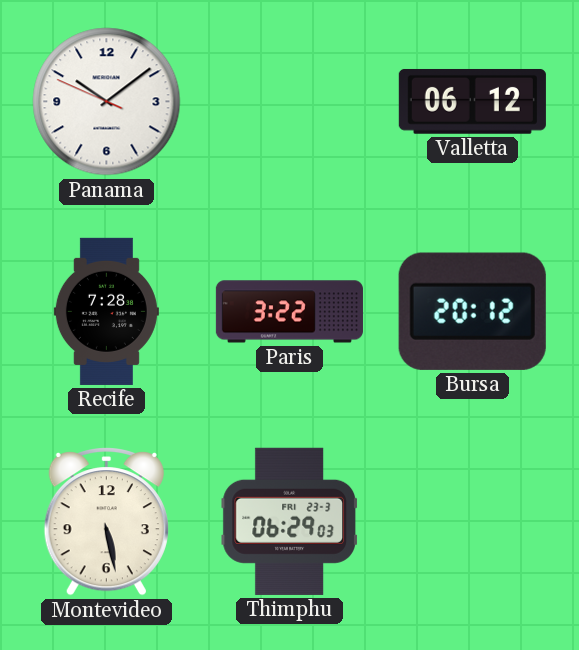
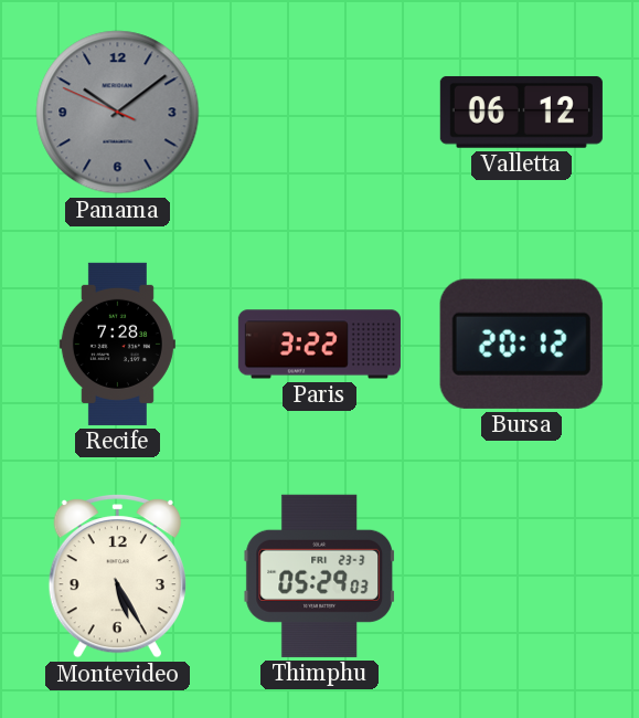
Panama dial: white -> grey (118, 113)
Montevideo: 5:28 -> 5:25 (117, 577)
Thimphu: 06:29 -> 05:29 (319, 576)
